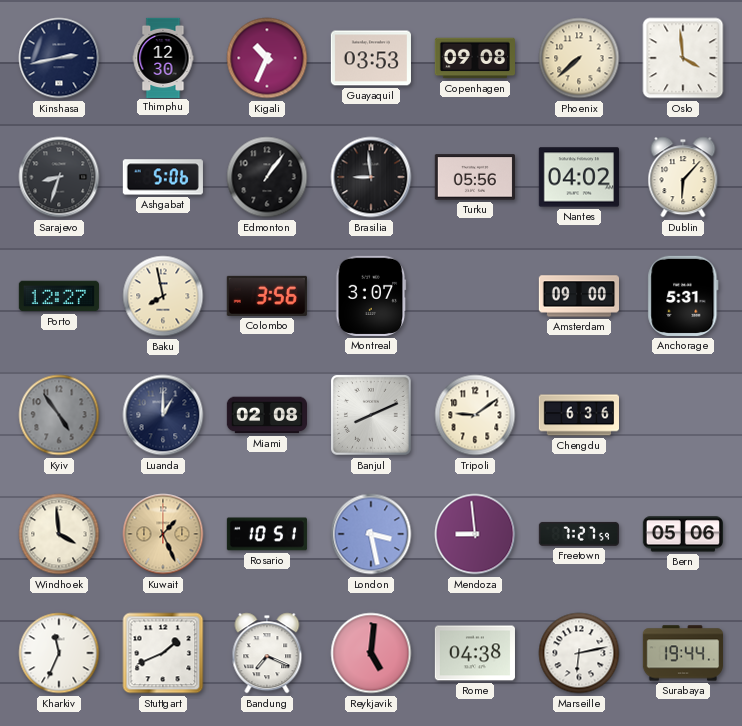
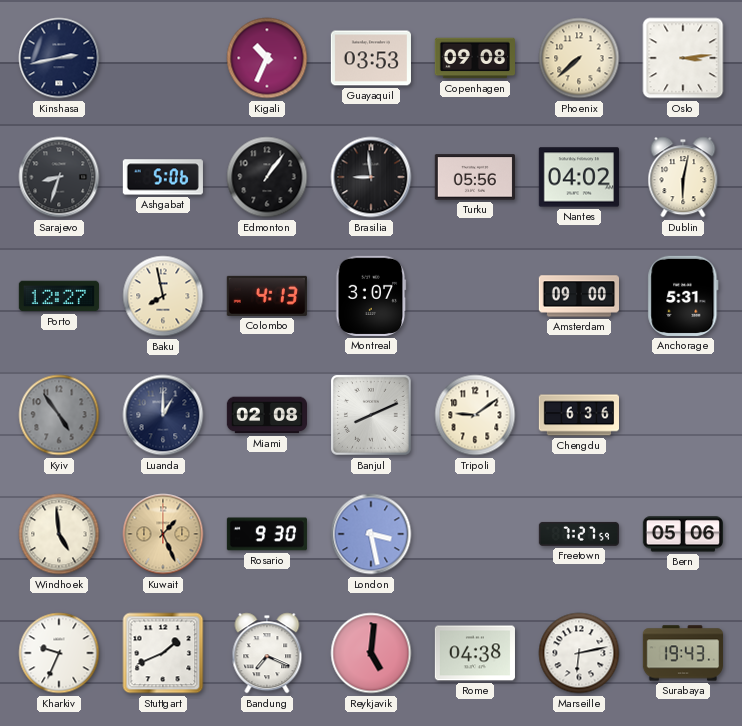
Thimphu: 12:30 -> none (163, 57)
Oslo: 3:59 -> 3:14 (683, 58)
Dublin: 6:07 -> 6:02 (683, 177)
Colombo: 3:56 -> 4:13 (267, 296)
Windhoek: 3:59 -> 4:59 (59, 534)
Rosario: 10:51 -> 9:30 (267, 534)
Mendoza: 8:59 -> none (475, 534)
Kharkiv: 11:34 -> 9:34 (59, 653)
Surabaya: 19:44 -> 19:43 (682, 653)
